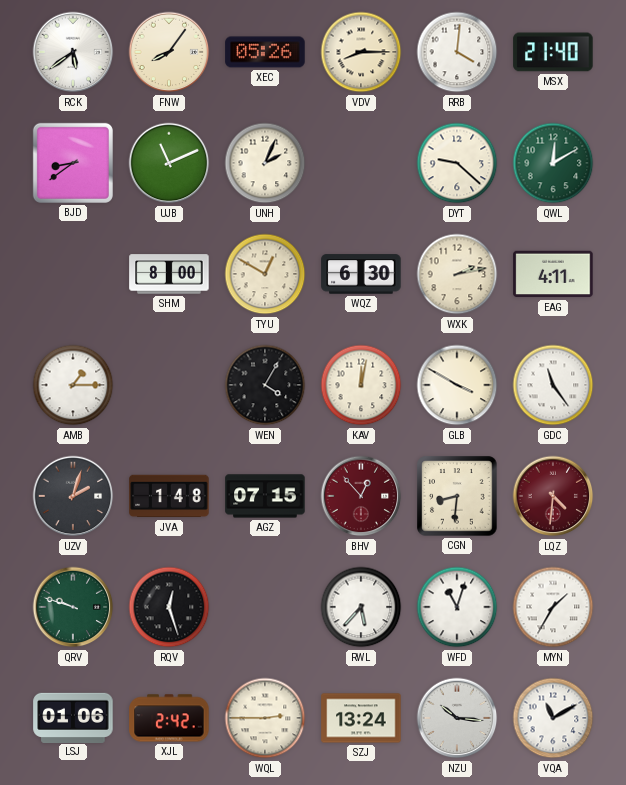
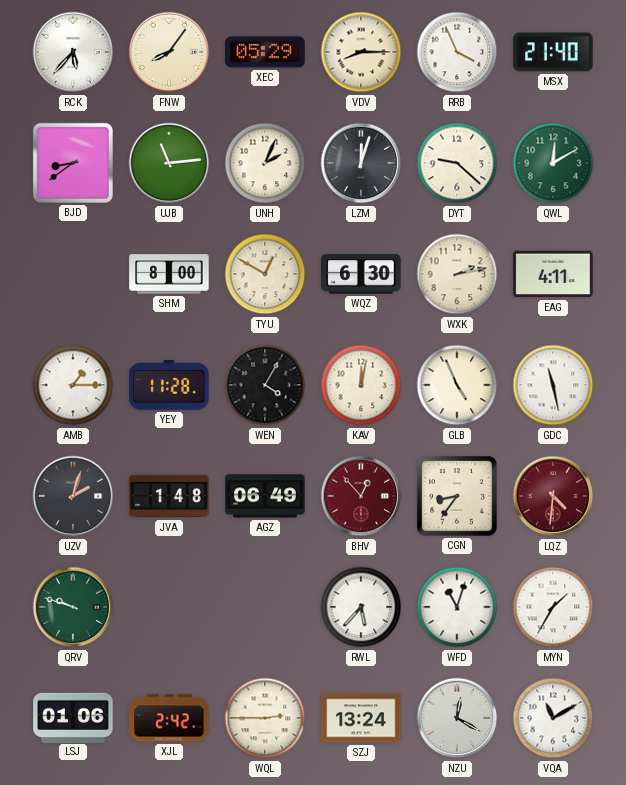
RCK: 5:39 -> 5:37 (73, 52)
XEC: 05:26 -> 05:29 (265, 52)
RRB: 4:01 -> 3:56 (457, 52)
UJB: 11:11 -> 11:14 (169, 163)
LZM: none -> 12:03 (361, 163)
YEY: none -> 11:28 (169, 385)
GLB: 3:50 -> 4:56 (457, 385)
GDC: 11:24 -> 11:28 (553, 385)
AGZ: 07:15 -> 06:49 (265, 496)
CGN: 8:31 -> 8:36 (457, 496)
RQV: 12:27 -> none (169, 607)
NZU: 10:16 -> 12:20 (457, 718)
